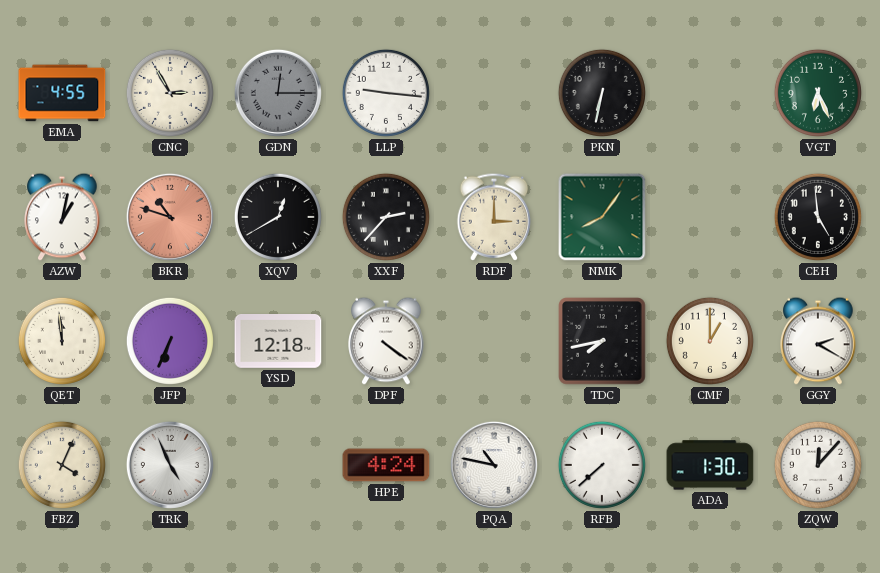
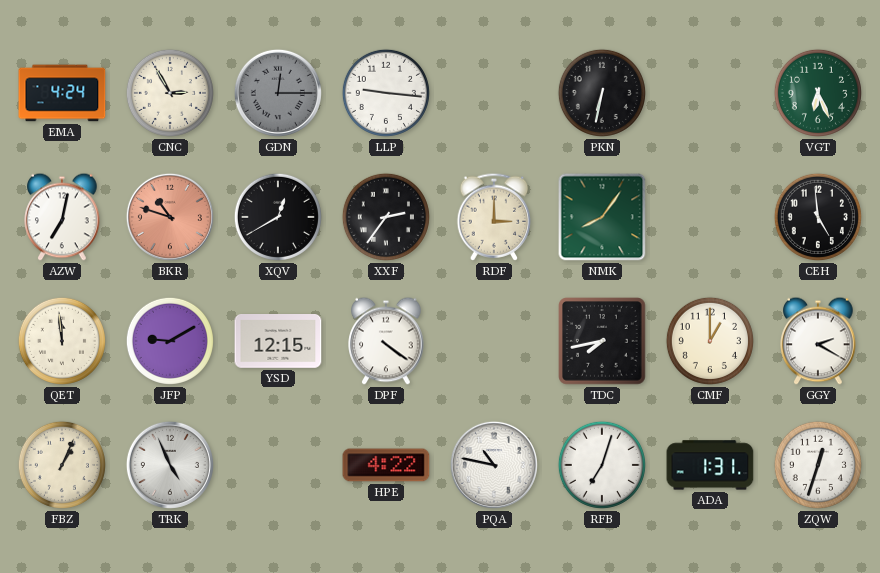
EMA: 4:55 -> 4:24 (62, 93)
AZW: 1:02 -> 7:02 (62, 217)
XXF: 2:37 -> 2:36 (386, 217)
JFP: 6:34 -> 9:10 (170, 341)
YSD: 12:18 -> 12:15 (278, 342)
FBZ: 4:04 -> 1:04 (62, 465)
HPE: 4:24 -> 4:22 (386, 465)
RFB: 7:38 -> 7:03 (602, 465)
ADA: 1:30 -> 1:31 (710, 465)
ZQW: 12:07 -> 12:33 (818, 465)
